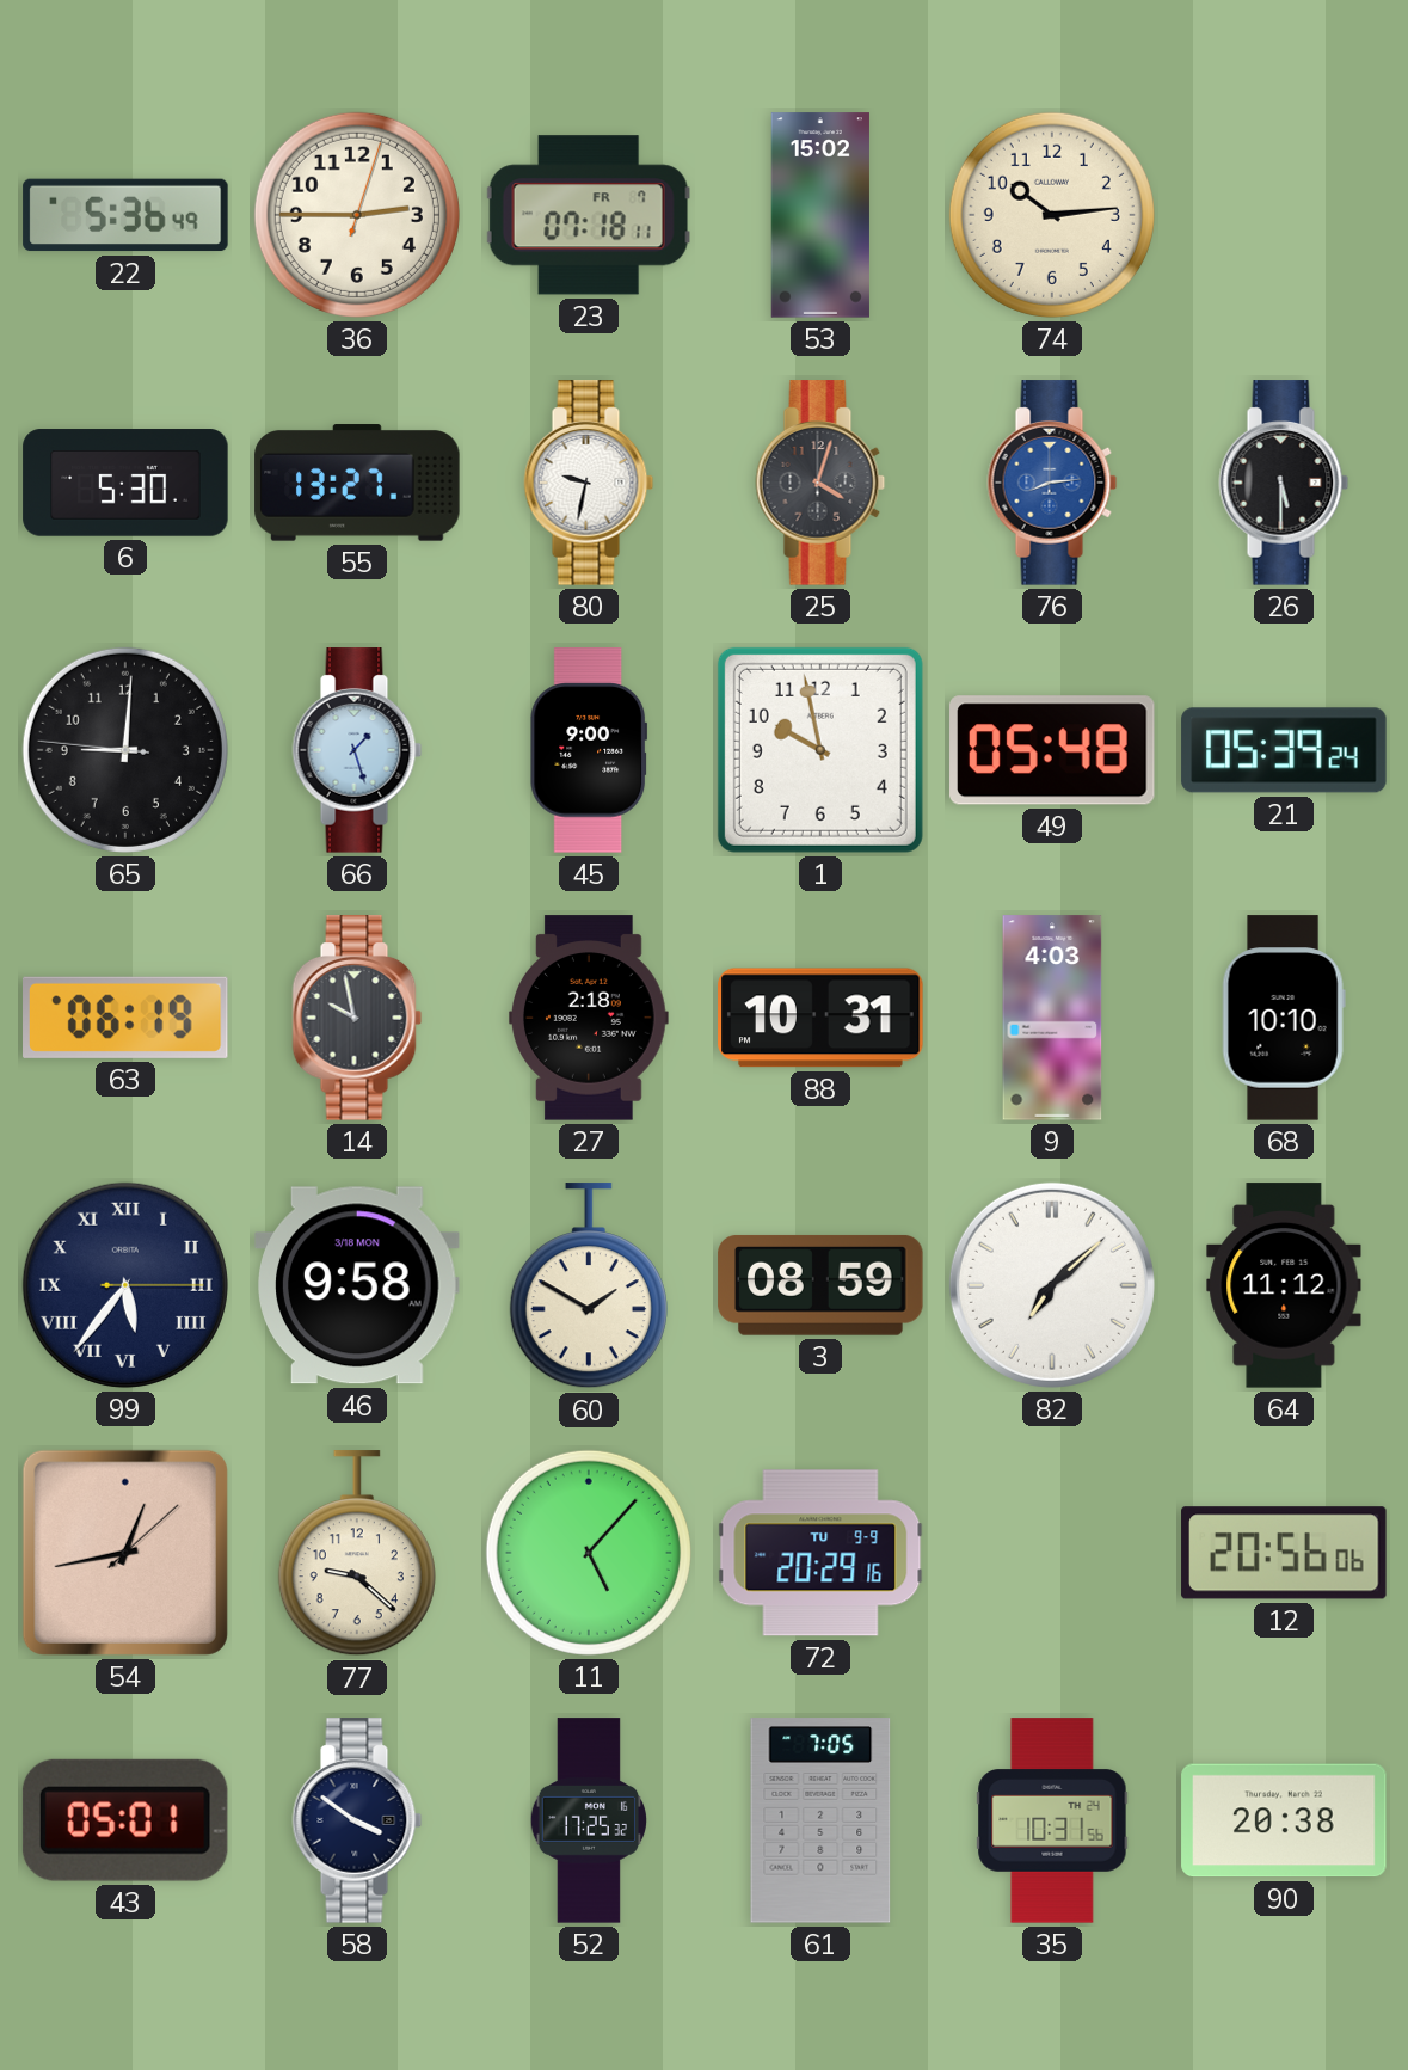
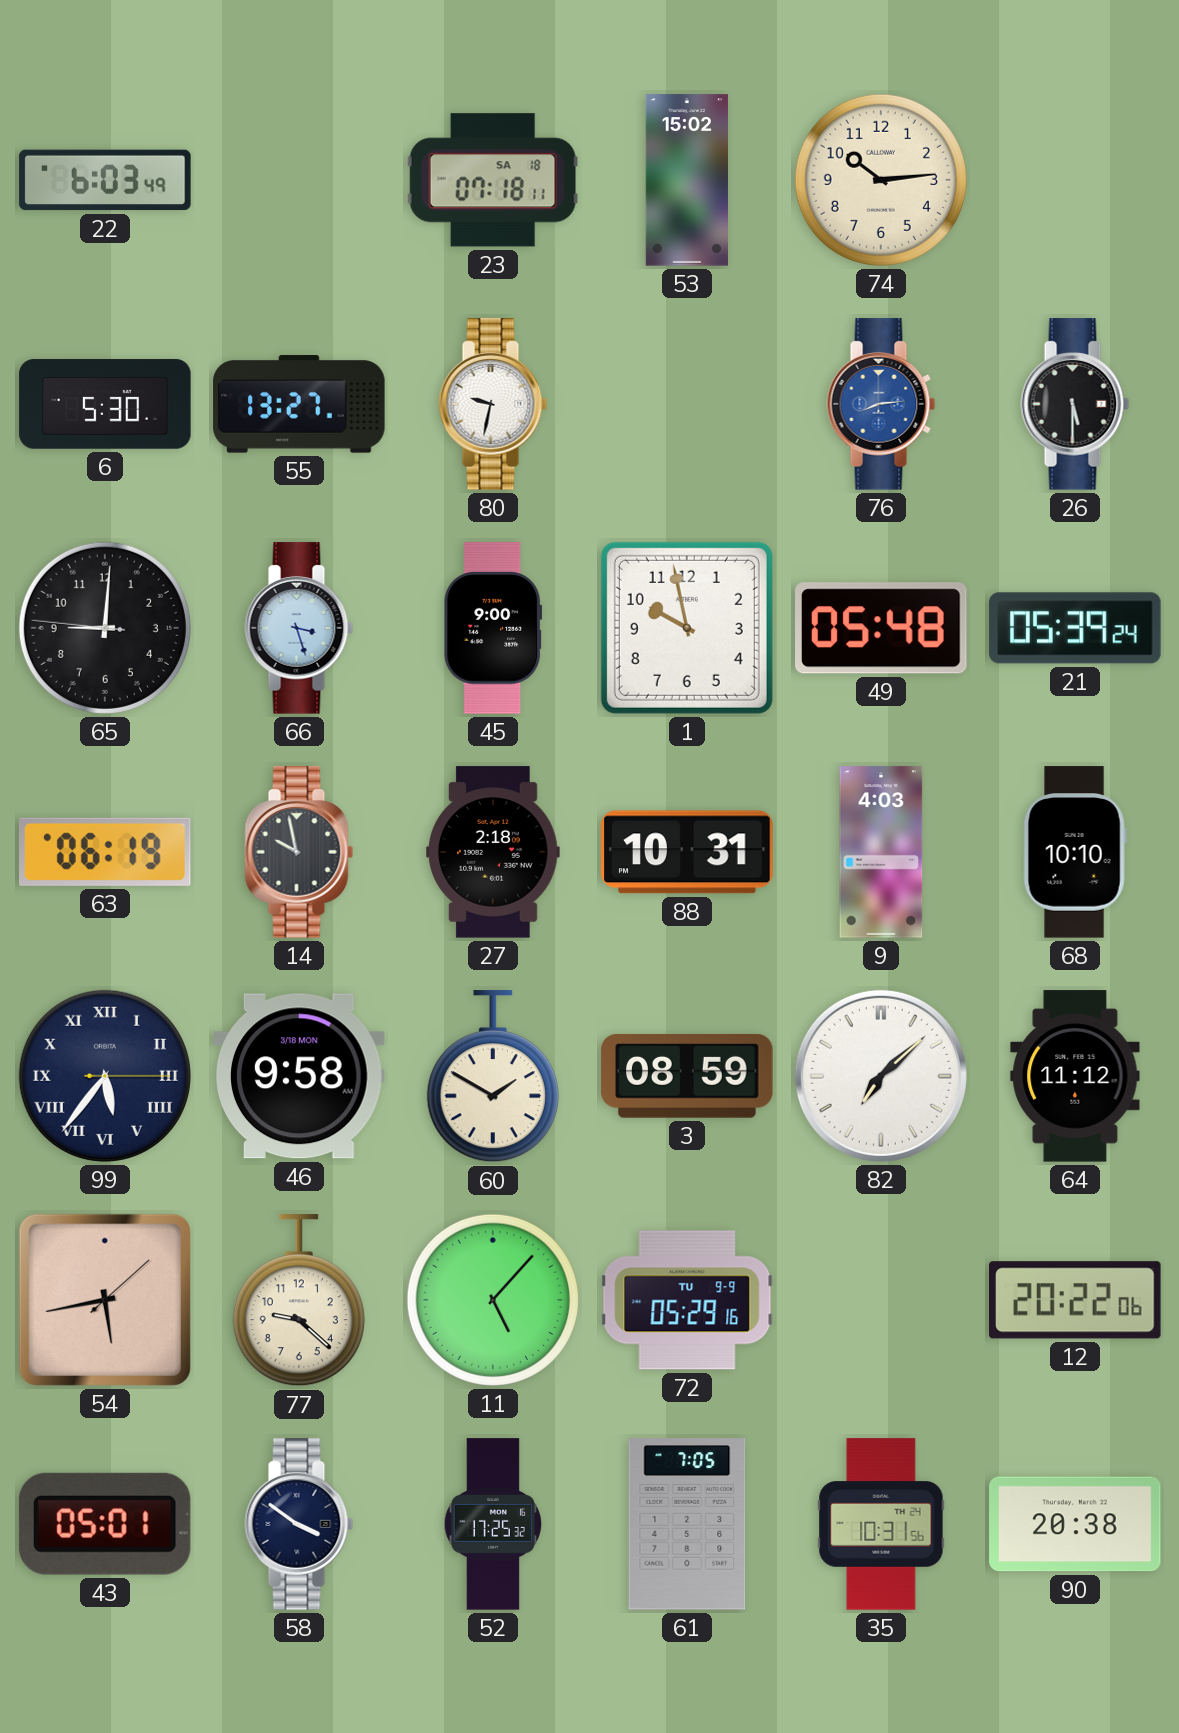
22: 5:36 -> 6:03 (105, 180)
36: 2:45 -> none (357, 215)
23 date: FR 7 -> SA 18 (493, 180)
25: 4:03 -> none (820, 483)
66: 1:27 -> 3:27 (299, 628)
54: 12:43 -> 5:43 (105, 1300)
72: 20:29 -> 05:29 (687, 1300)
12: 20:56 -> 20:22 (1075, 1300)
